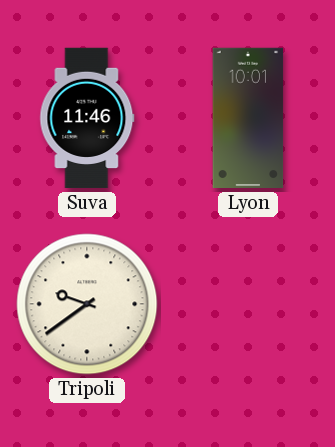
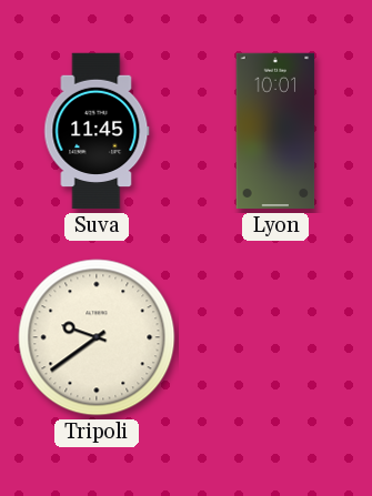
Suva: 11:46 -> 11:45 (97, 131)
